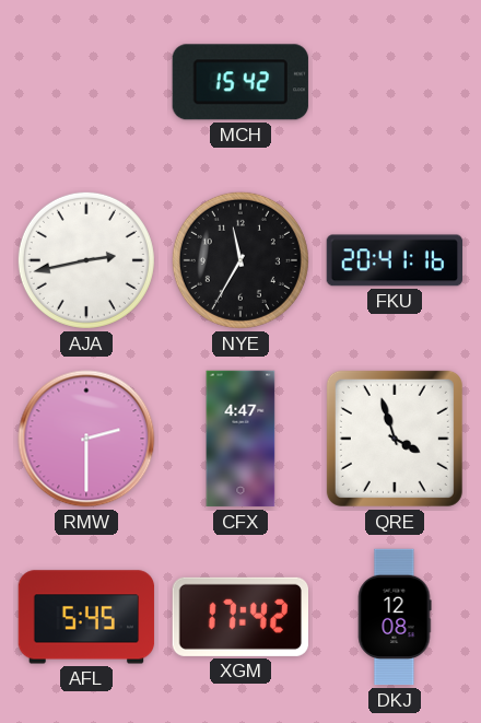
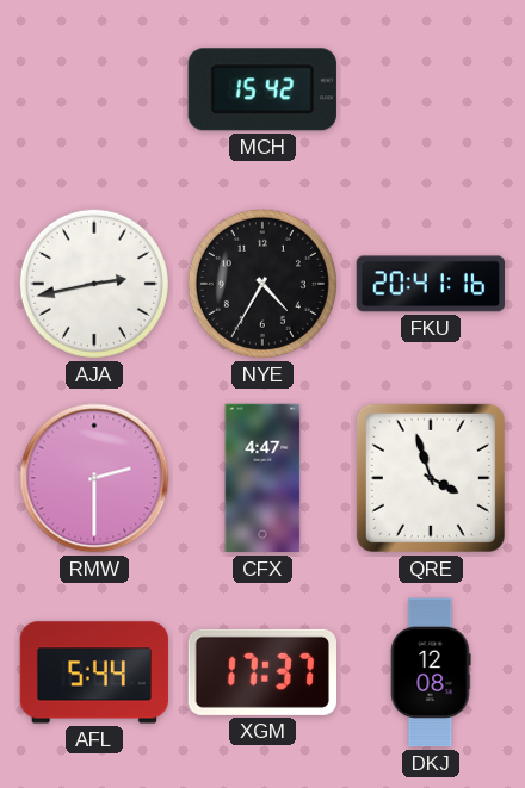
NYE: 11:35 -> 4:35 (262, 284)
AFL: 5:45 -> 5:44 (94, 672)
XGM: 17:42 -> 17:37 (261, 672)
